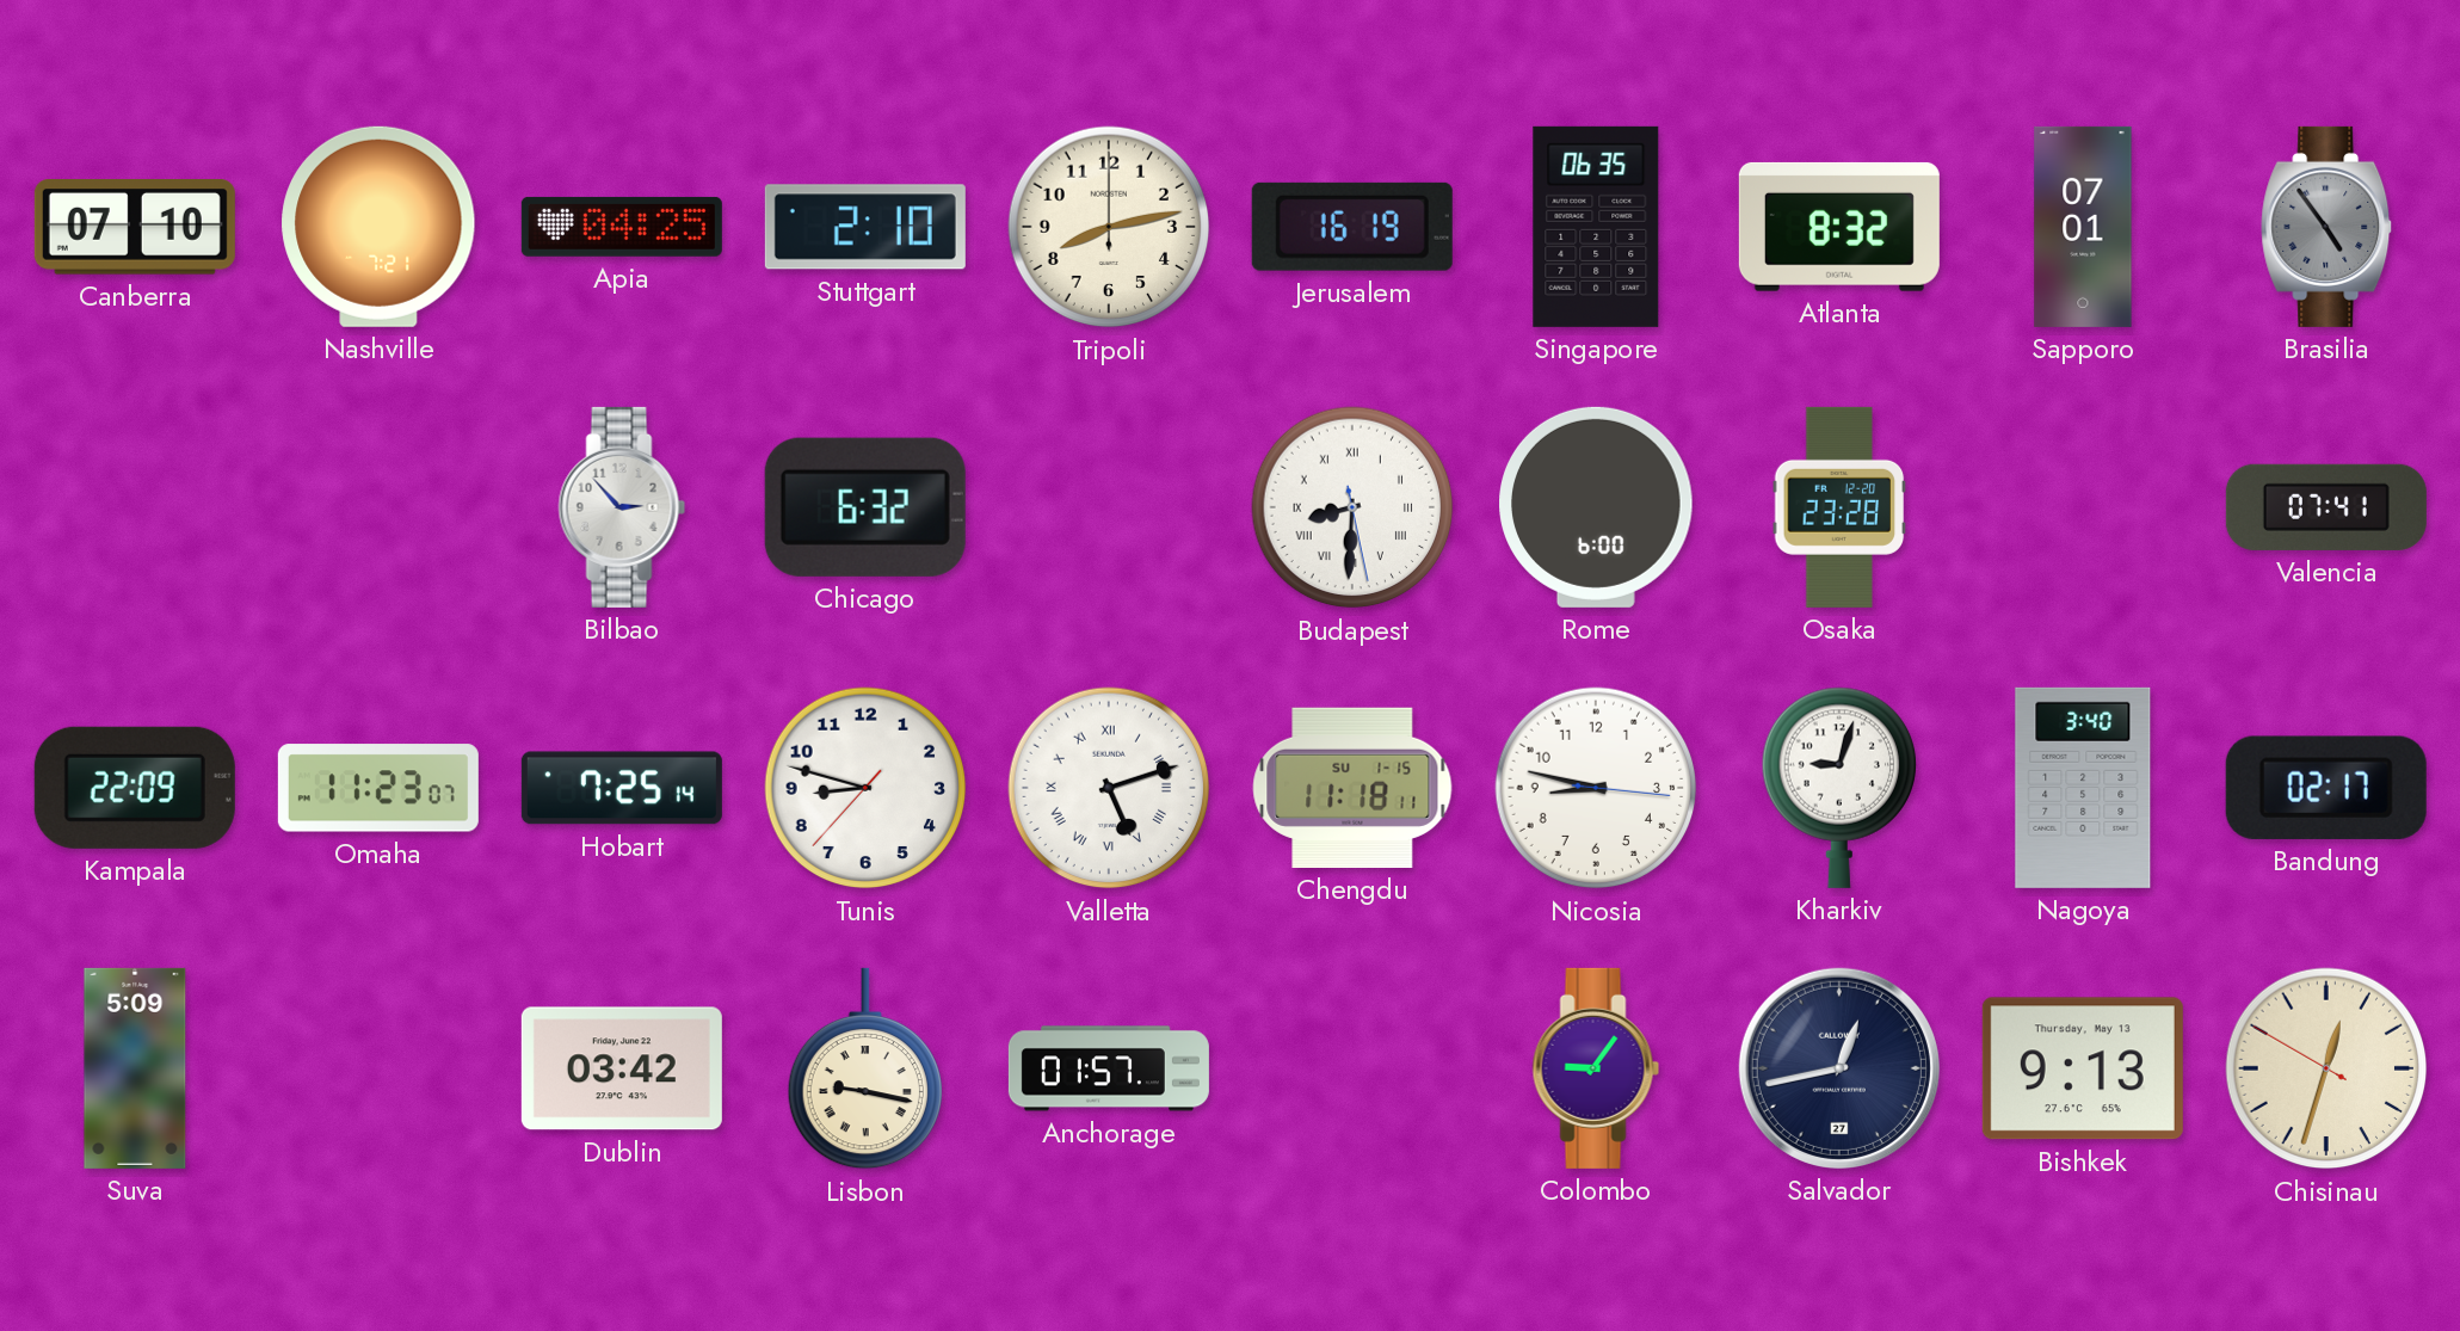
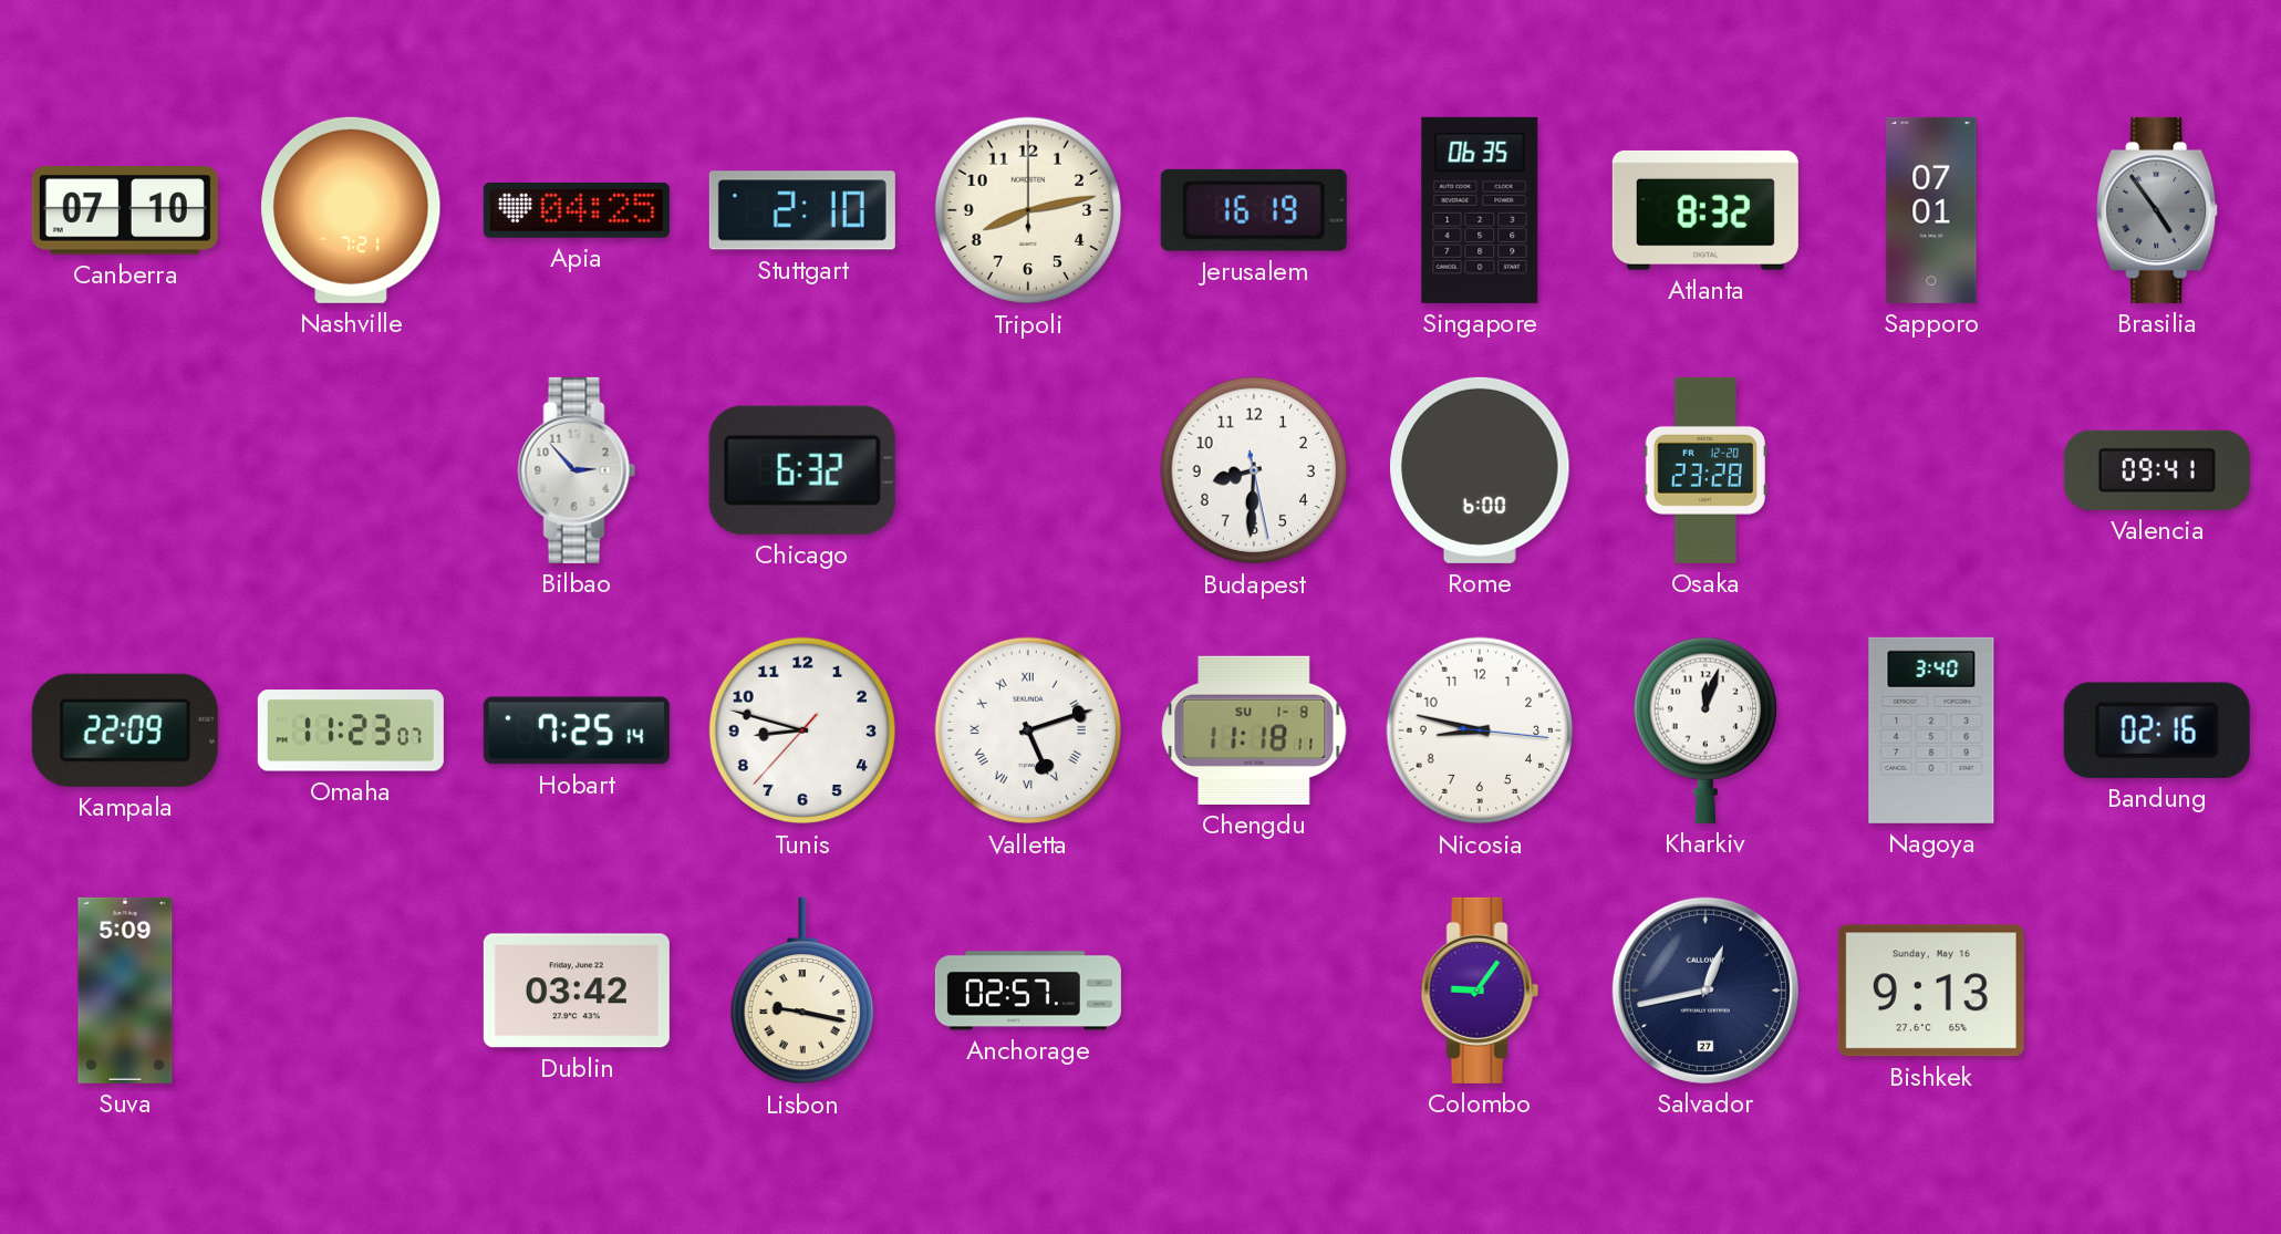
Budapest numerals: Roman -> Arabic (1254, 470)
Valencia: 07:41 -> 09:41 (2157, 470)
Chengdu date: SU 1-15 -> SU 1-8 (1254, 730)
Kharkiv: 9:03 -> 12:03 (1704, 730)
Bandung: 02:17 -> 02:16 (2157, 730)
Anchorage: 01:57 -> 02:57 (1028, 991)
Bishkek date: Thursday, May 13 -> Sunday, May 16 (1931, 991)
Chisinau: 12:32 -> none (2326, 1068)
